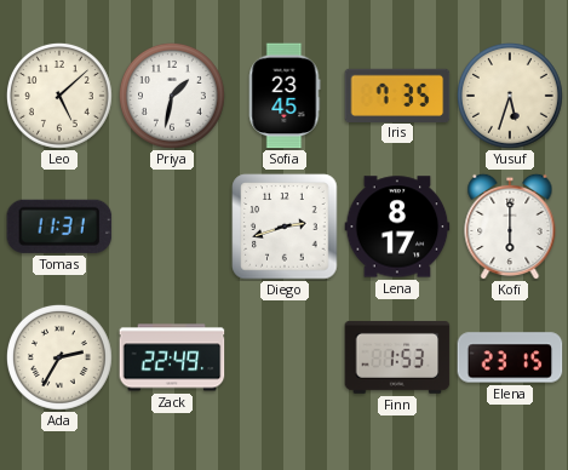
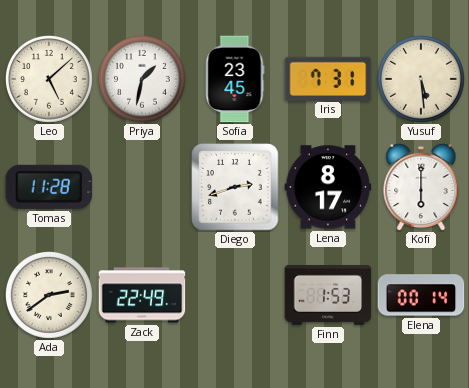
Iris: 7:35 -> 7:31 (328, 78)
Yusuf: 5:33 -> 5:29 (422, 80)
Tomas: 11:31 -> 11:28 (49, 187)
Ada: 2:35 -> 2:39 (50, 296)
Elena: 23:15 -> 00:14 (421, 295)
